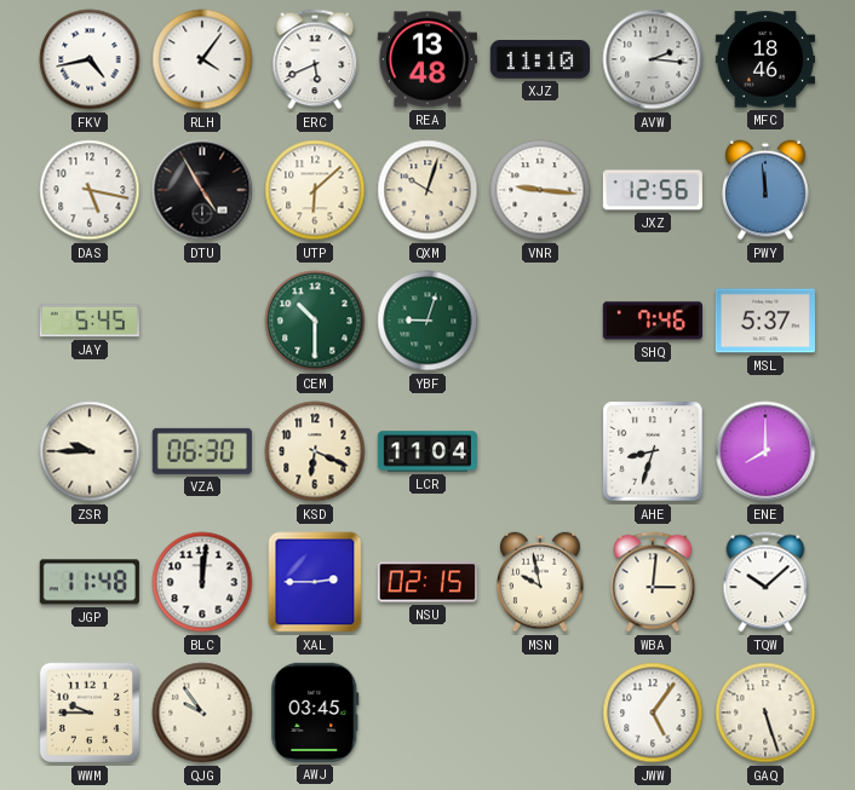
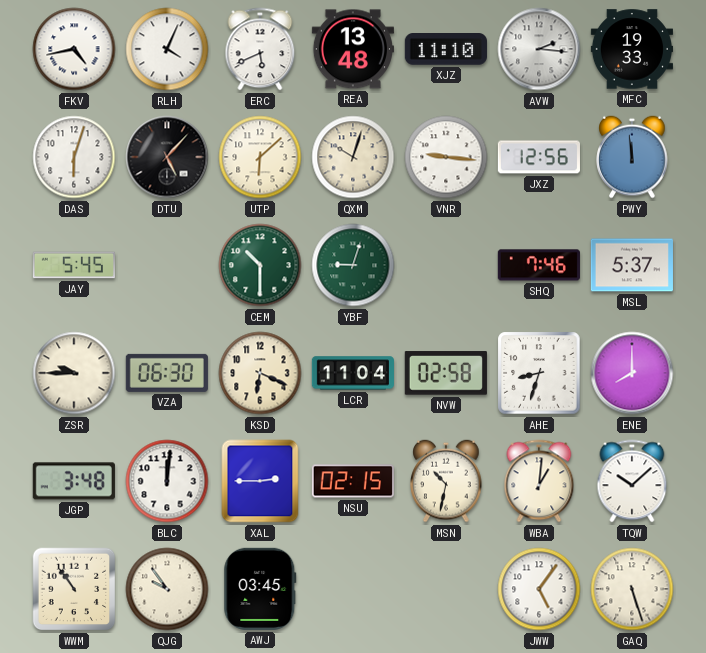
RLH: 4:06 -> 4:04 (167, 49)
MFC: 18:46 -> 19:33 (631, 49)
DAS: 5:17 -> 6:03 (74, 157)
DTU: 4:55 -> 5:07 (167, 157)
NVW: none -> 02:58 (446, 373)
JGP: 11:48 -> 3:48 (74, 481)
MSN: 9:58 -> 10:32 (446, 481)
WBA: 3:01 -> 1:01 (539, 481)
WWM: 9:45 -> 10:54 (74, 589)
